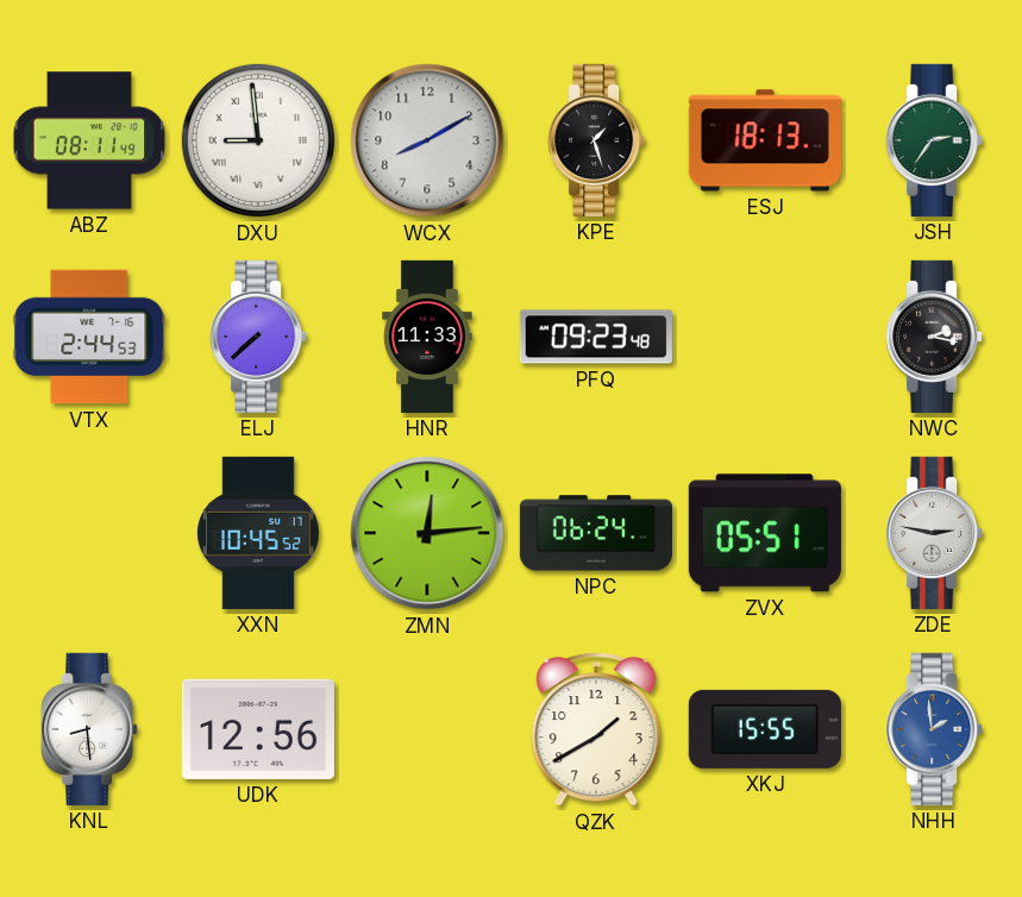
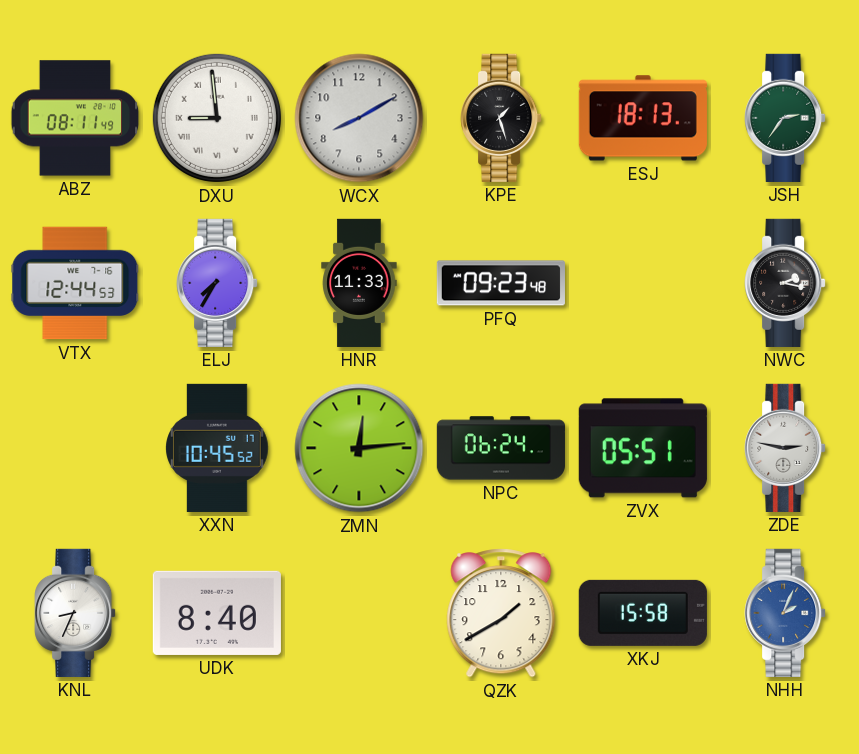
VTX: 2:44 -> 12:44 (75, 283)
ELJ: 7:38 -> 7:35 (217, 283)
KNL: 8:29 -> 8:34 (75, 613)
UDK: 12:56 -> 8:40 (217, 613)
XKJ: 15:55 -> 15:58 (643, 613)
NHH: 1:59 -> 2:04 (785, 613)
